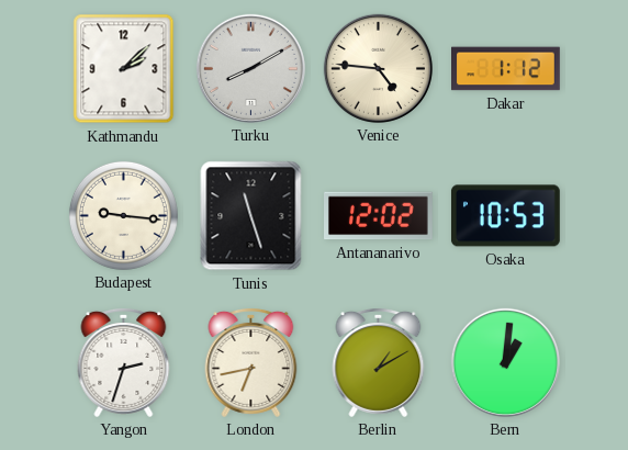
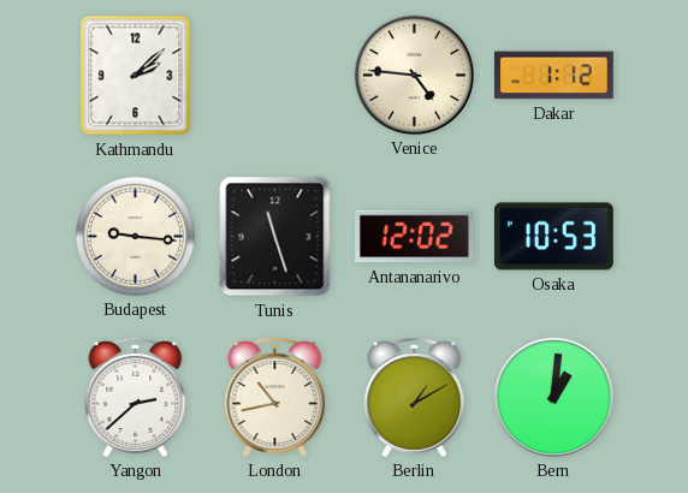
Turku: 8:10 -> none (250, 68)
Yangon: 2:33 -> 2:38 (136, 398)
London: 6:43 -> 10:43 (275, 398)
